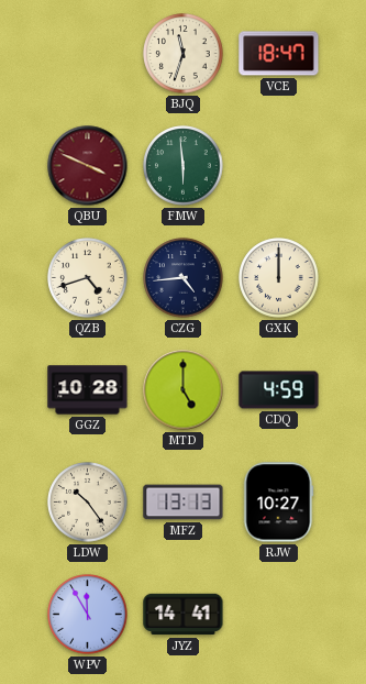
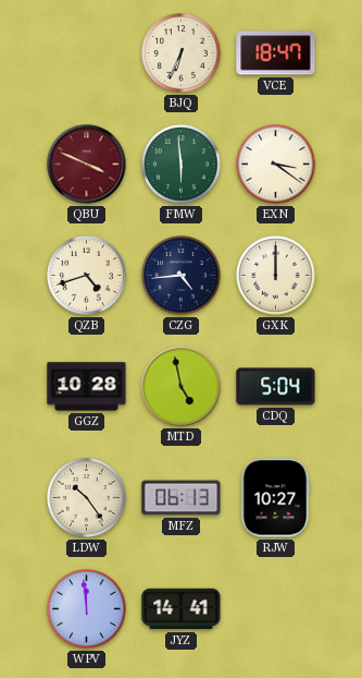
BJQ: 11:33 -> 6:34 (182, 53)
EXN: none -> 3:21 (276, 165)
MTD: 5:00 -> 4:58 (182, 387)
CDQ: 4:59 -> 5:04 (276, 387)
MFZ: 13:13 -> 06:13 (182, 498)
WPV: 11:55 -> 11:59 (87, 609)
